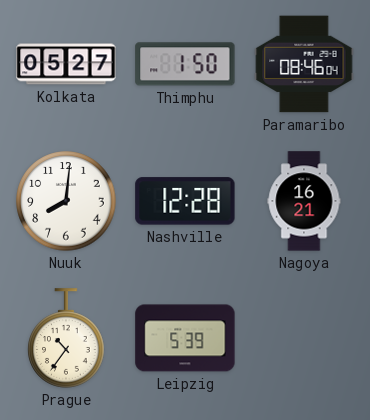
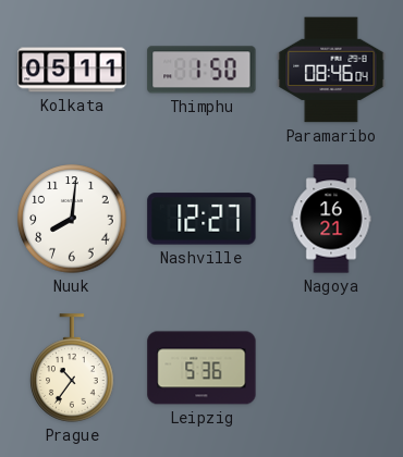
Kolkata: 05:27 -> 05:11 (72, 70)
Nashville: 12:28 -> 12:27 (201, 219)
Leipzig: 5:39 -> 5:36 (201, 368)
